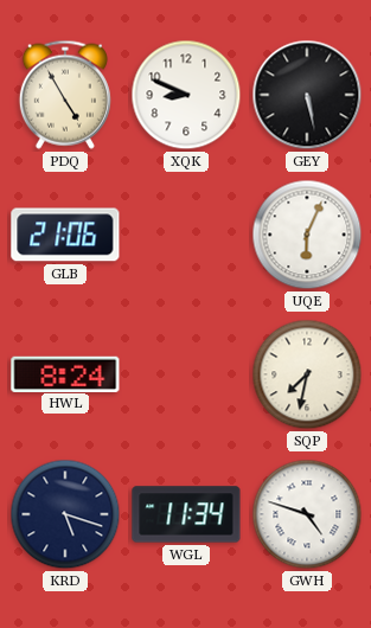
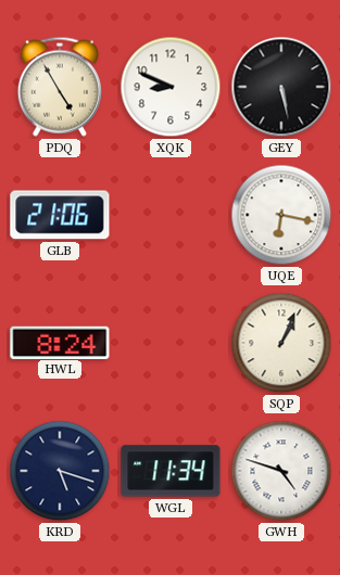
UQE: 6:04 -> 6:17 (281, 215)
SQP: 7:32 -> 1:04 (281, 343)
